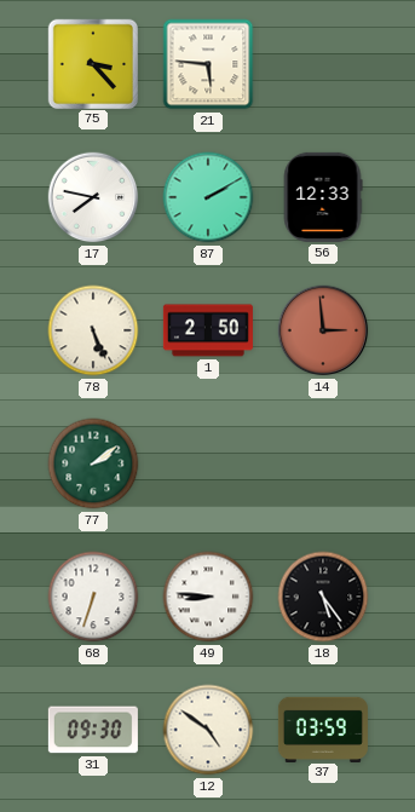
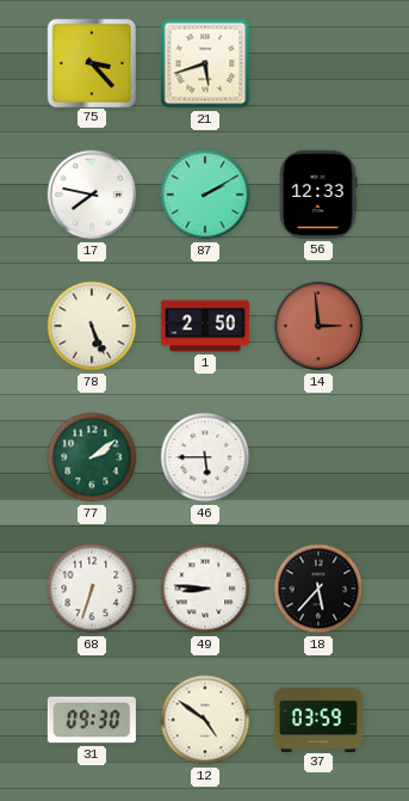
21: 5:46 -> 5:42 (205, 63)
46: none -> 5:45 (205, 457)
18: 5:24 -> 5:37 (318, 589)
